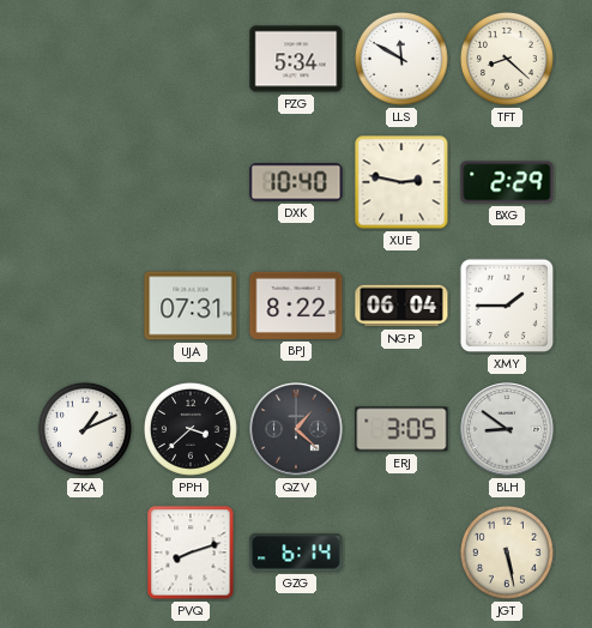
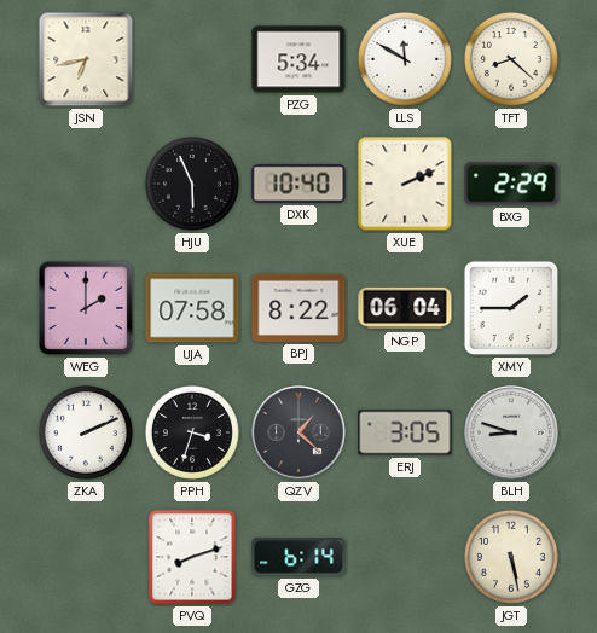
JSN: none -> 6:43 (86, 59)
HJU: none -> 5:56 (192, 184)
XUE: 2:47 -> 2:11 (405, 184)
WEG: none -> 2:00 (86, 308)
UJA: 07:31 -> 07:58 (192, 308)
ZKA: 1:11 -> 2:11 (86, 432)
PPH: 3:38 -> 3:33 (192, 432)
BLH: 8:51 -> 8:48 (511, 432)
